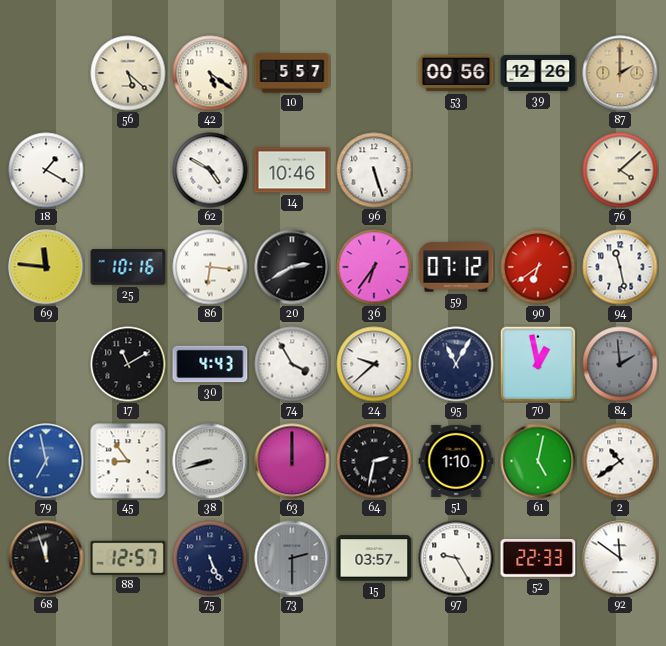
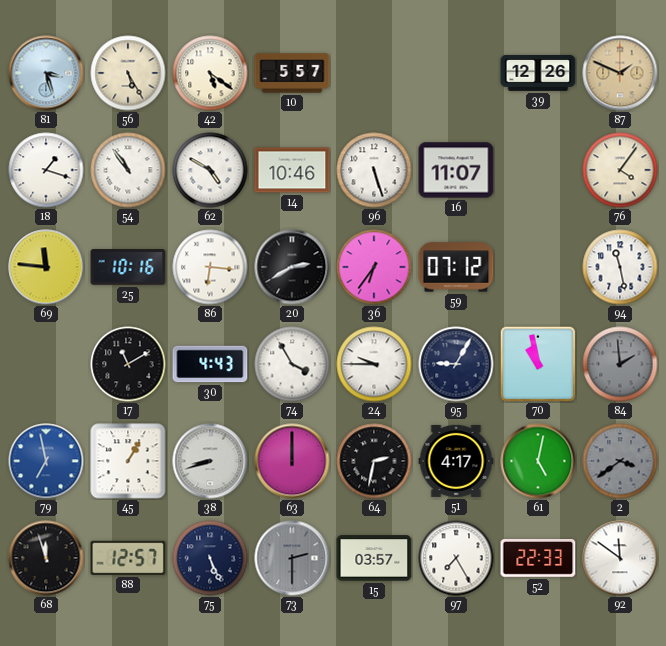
81: none -> 3:27 (46, 73)
56: 5:22 -> 5:25 (128, 73)
53: 00:56 -> none (456, 73)
87: 2:00 -> 1:49 (620, 73)
18: 1:20 -> 1:18 (46, 170)
54: none -> 10:54 (128, 170)
16: none -> 11:07 (456, 170)
76: 4:08 -> 4:06 (620, 170)
90: 6:39 -> none (538, 267)
24: 9:38 -> 9:45 (374, 364)
95: 11:05 -> 9:05 (456, 364)
70: 12:58 -> 10:58 (538, 364)
45: 8:54 -> 1:05 (128, 461)
51: 1:10 -> 4:17 (456, 461)
2: 10:39 -> 3:39 (620, 461)
2 dial: white -> grey (620, 461)
97: 9:25 -> 7:25 (456, 558)
